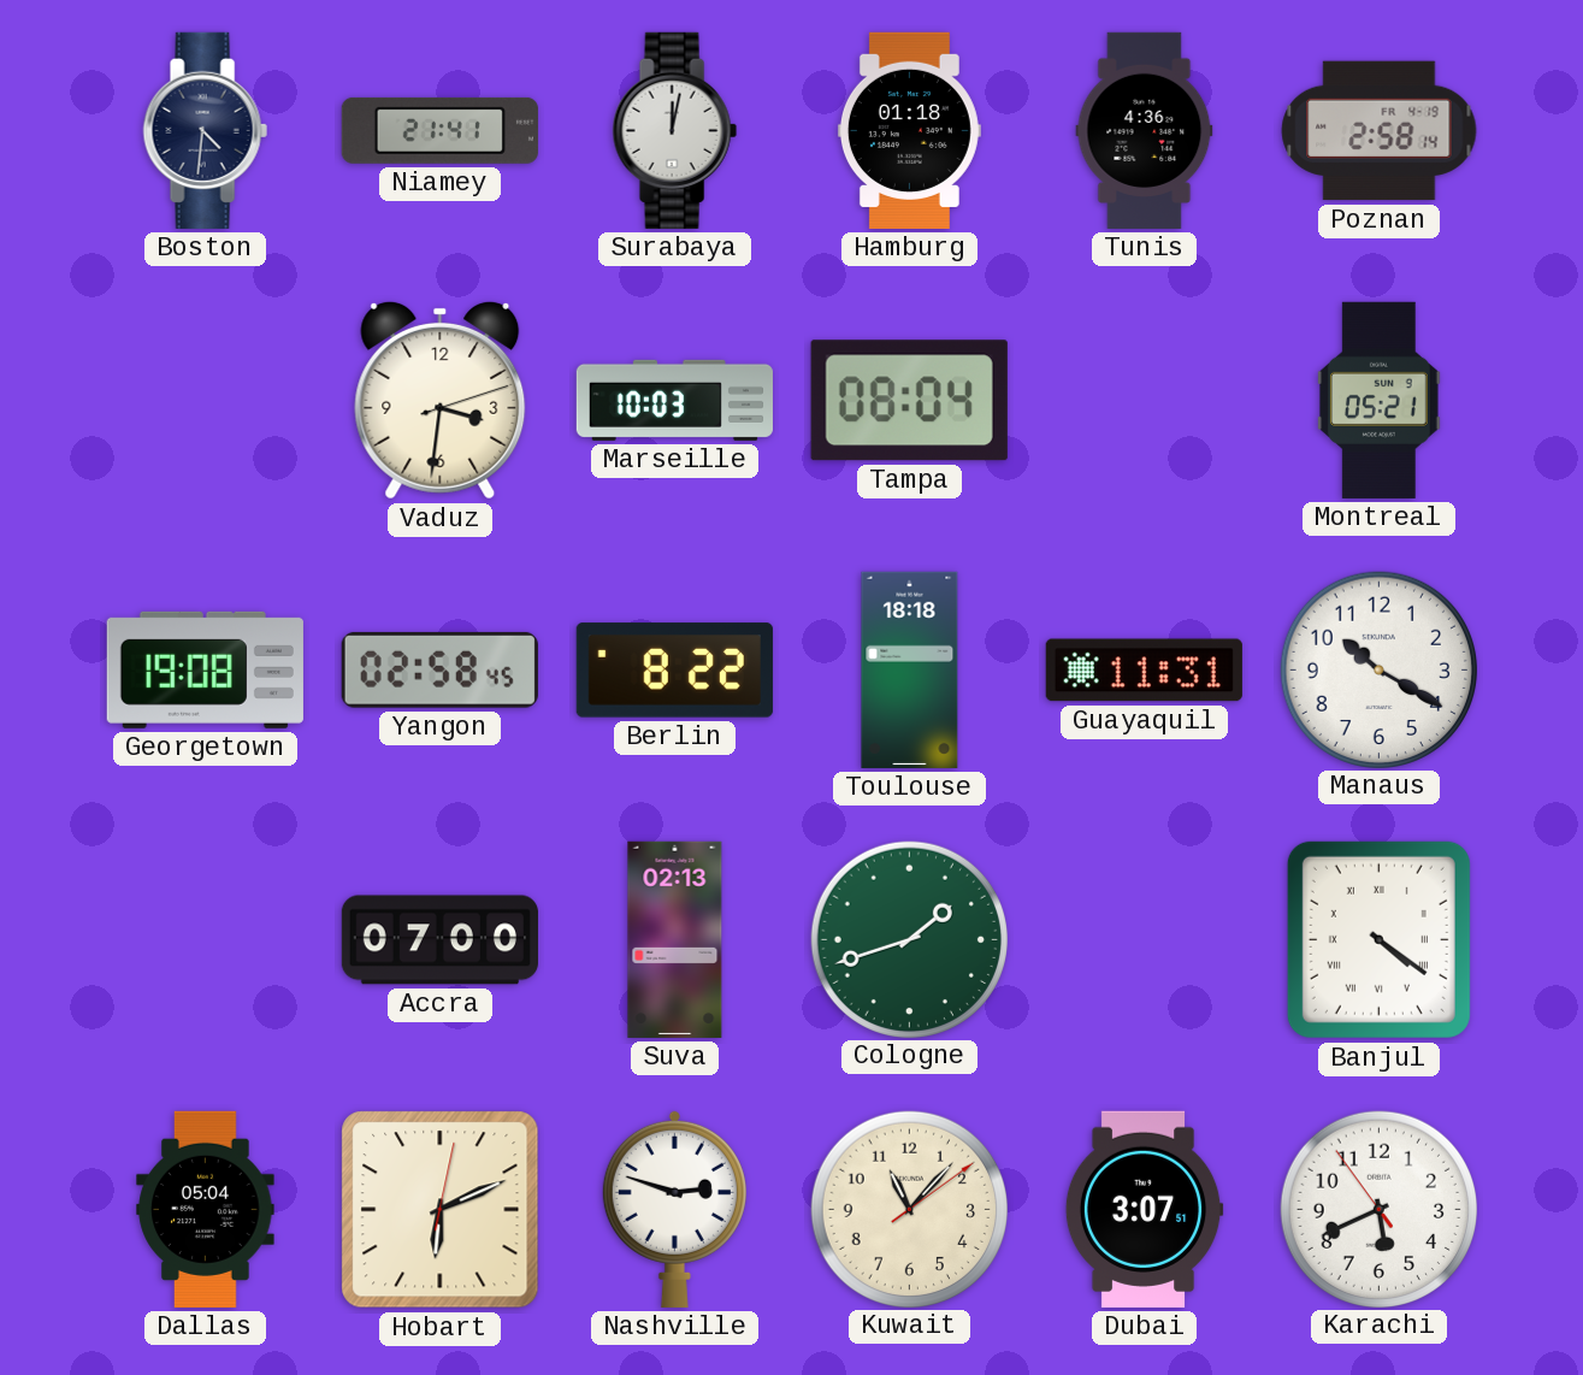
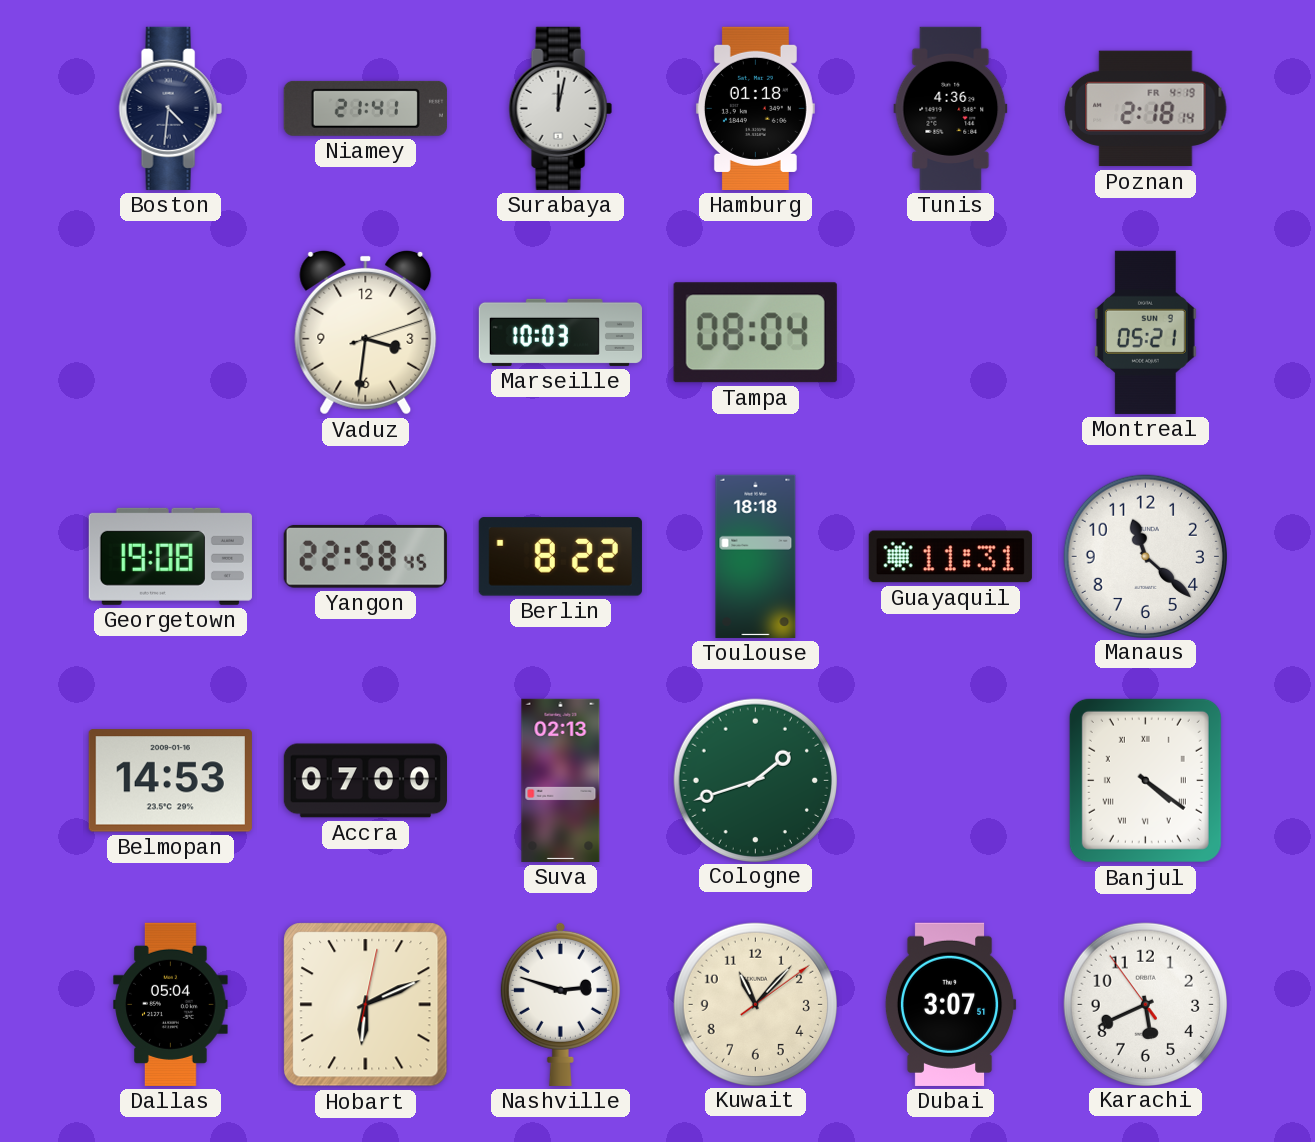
Poznan: 2:58 -> 2:18 (1146, 109)
Yangon: 02:58 -> 22:58 (365, 556)
Manaus: 10:20 -> 11:22 (1145, 556)
Belmopan: none -> 14:53 (170, 781)
